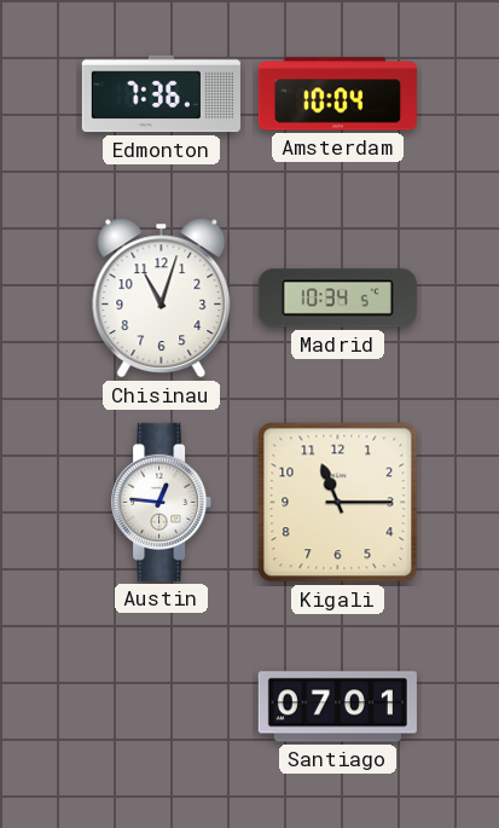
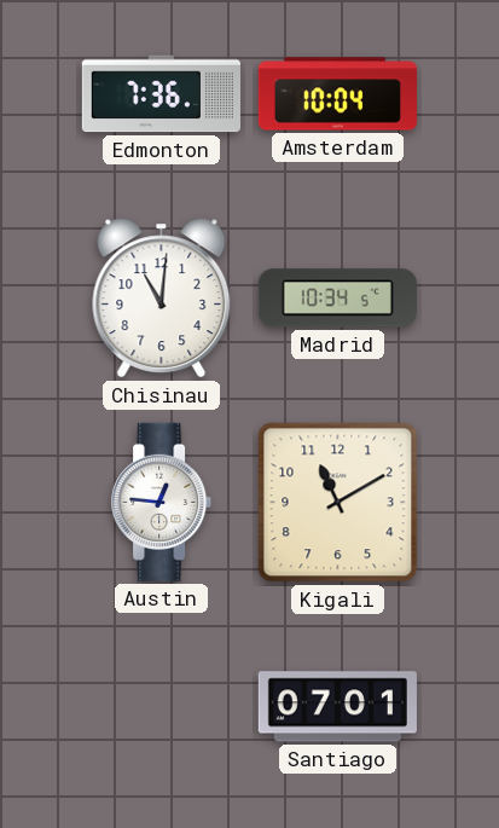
Chisinau: 11:03 -> 11:01 (162, 299)
Kigali: 11:15 -> 11:10 (338, 503)
